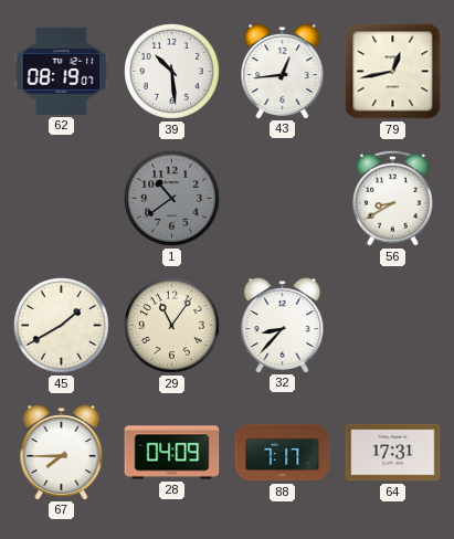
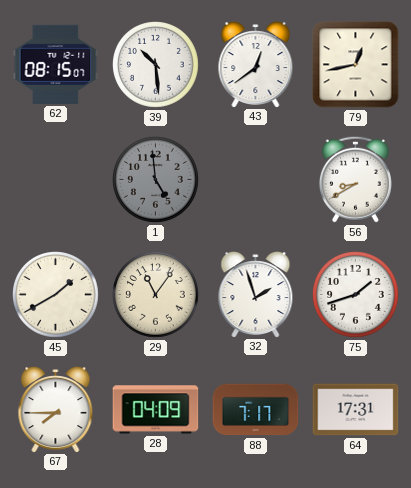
62: 08:19 -> 08:15 (56, 64)
43: 12:44 -> 12:39 (256, 65)
1: 10:39 -> 4:59 (156, 180)
32: 8:37 -> 1:57 (256, 295)
75: none -> 1:42 (356, 295)
